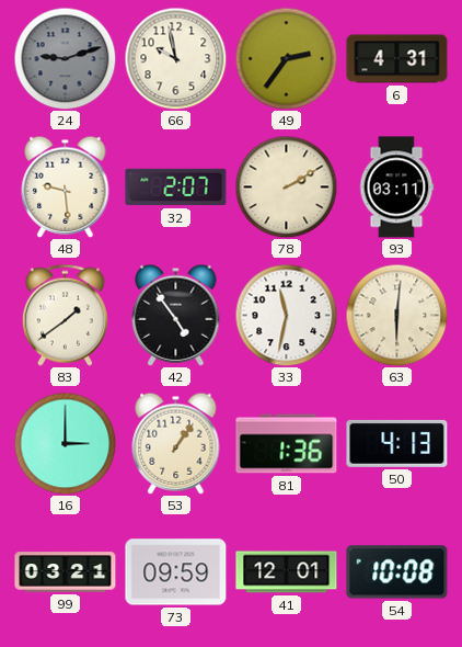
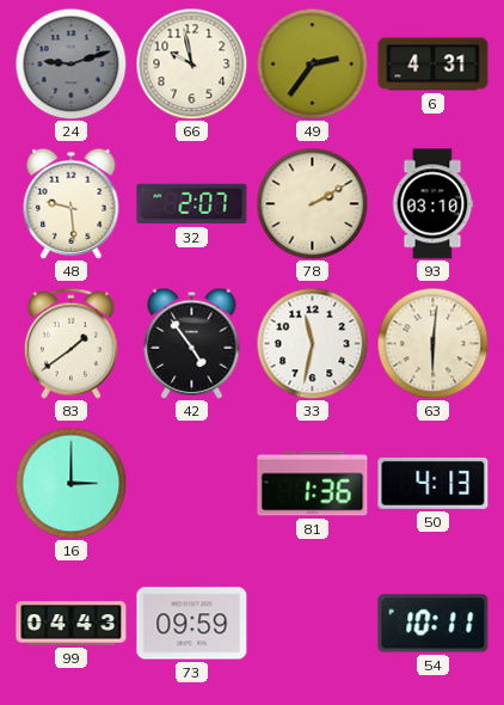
93: 03:11 -> 03:10 (432, 204)
53: 1:06 -> none (176, 443)
99: 03:21 -> 04:43 (72, 624)
41: 12:01 -> none (287, 572)
54: 10:08 -> 10:11 (434, 624)
